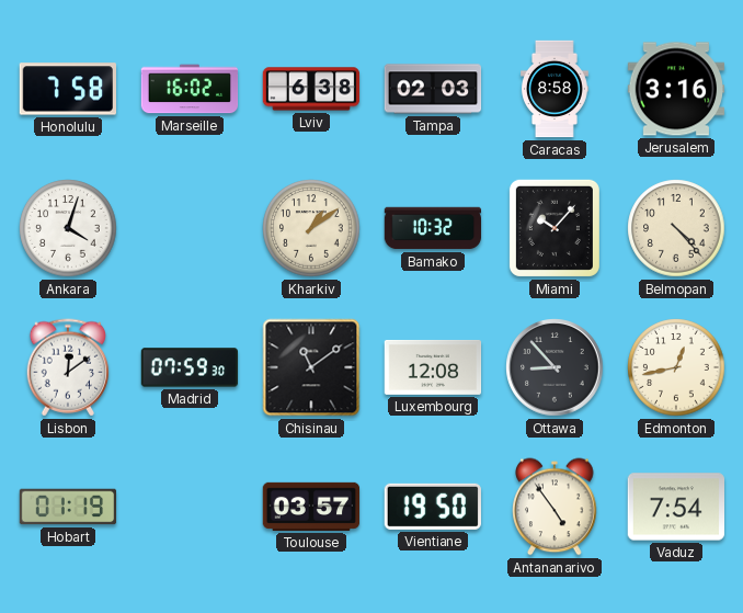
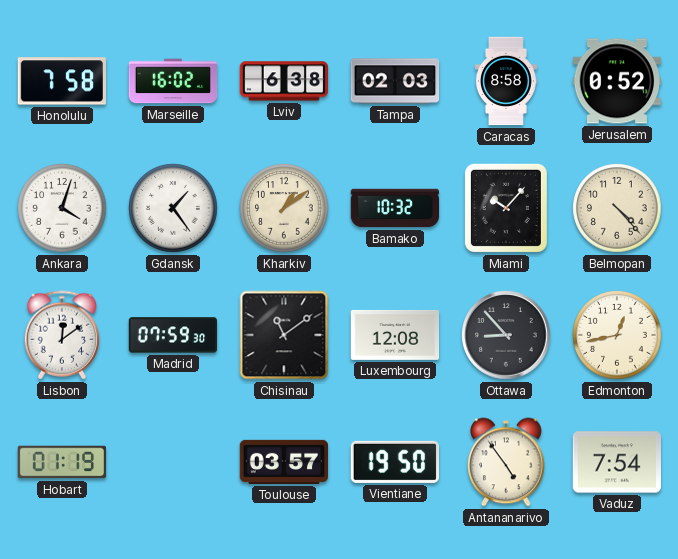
Jerusalem: 3:16 -> 0:52 (617, 81)
Gdansk: none -> 1:24 (173, 208)
